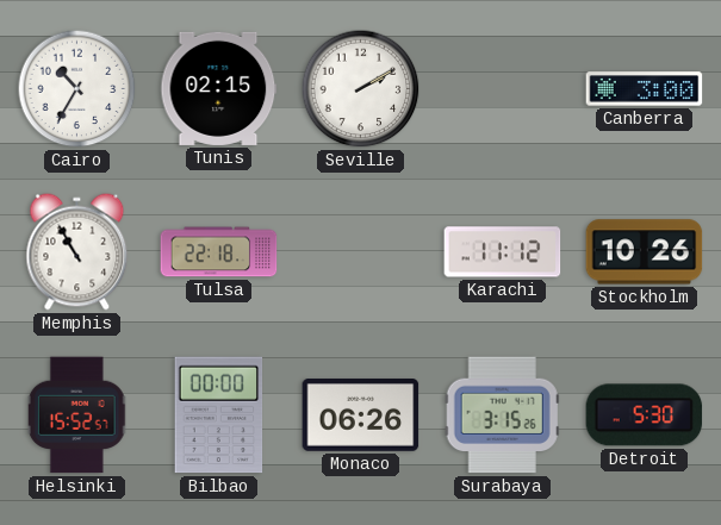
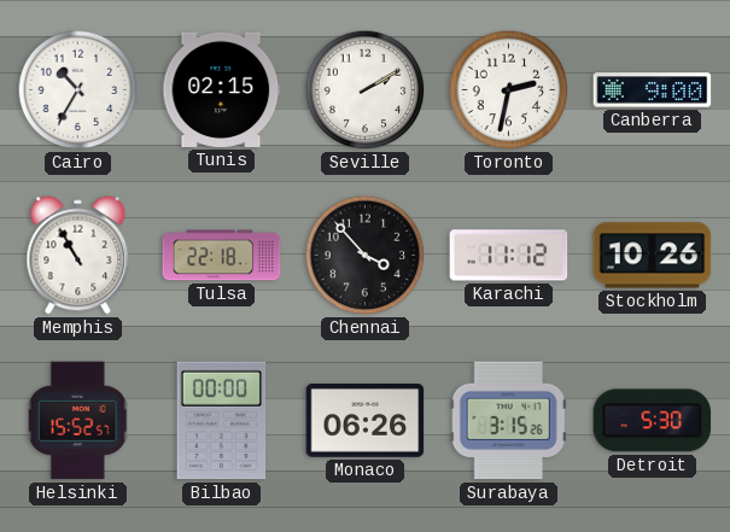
Toronto: none -> 2:32 (509, 90)
Canberra: 3:00 -> 9:00 (653, 90)
Chennai: none -> 3:53 (366, 256)
